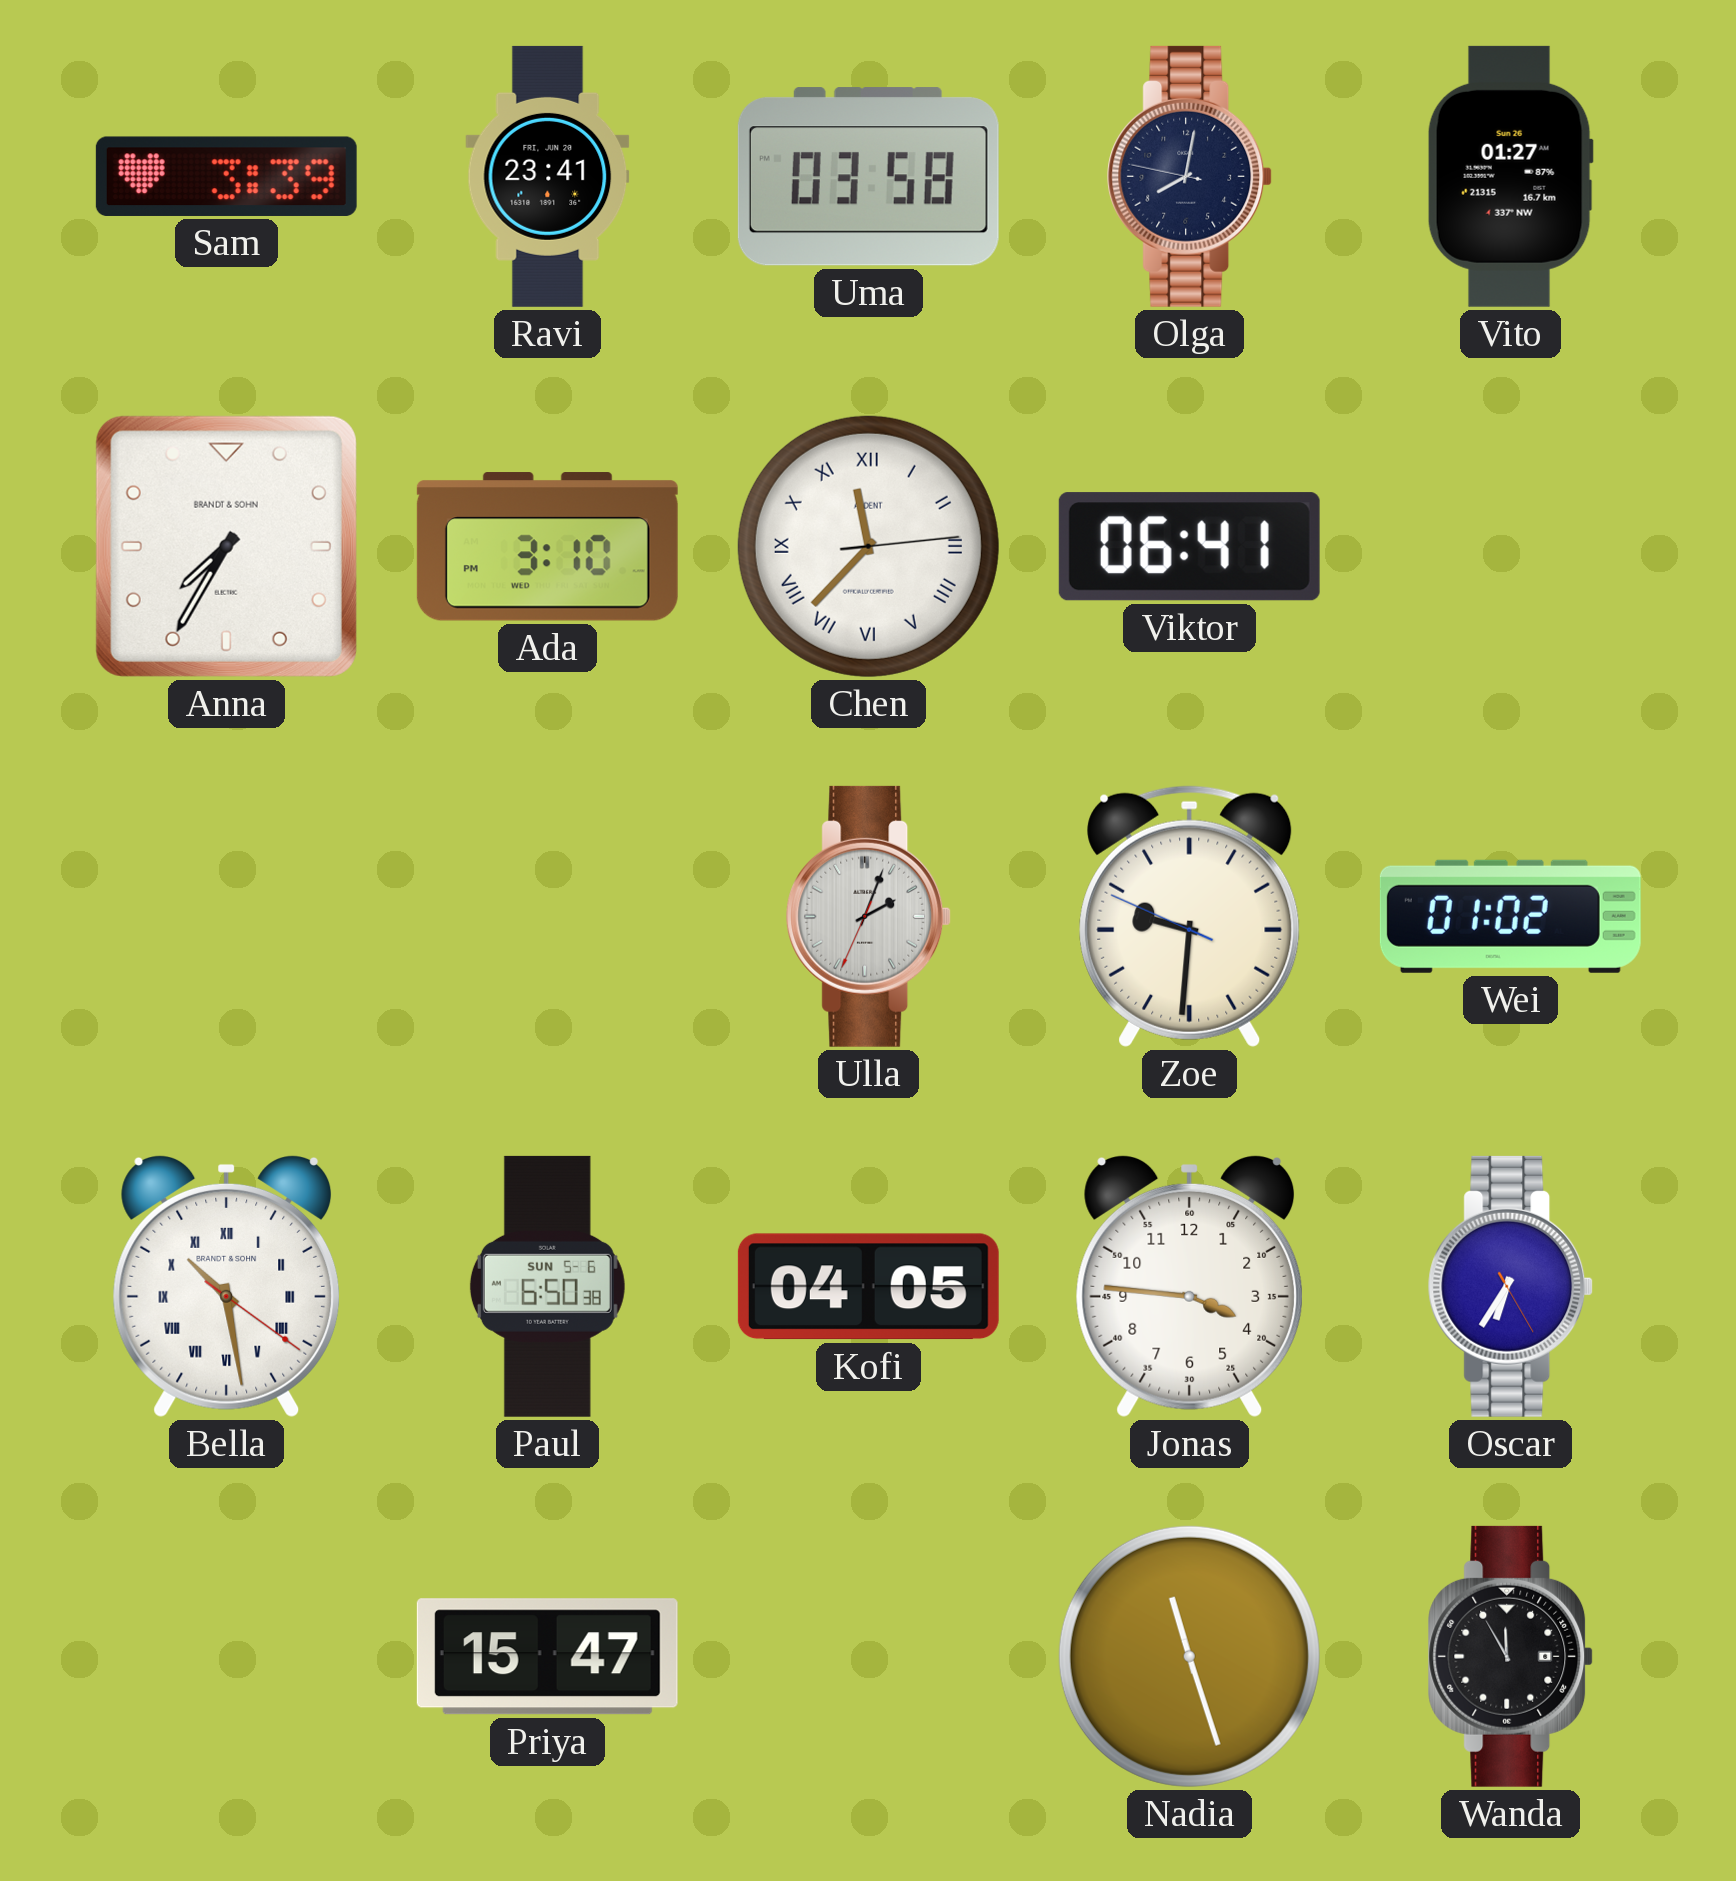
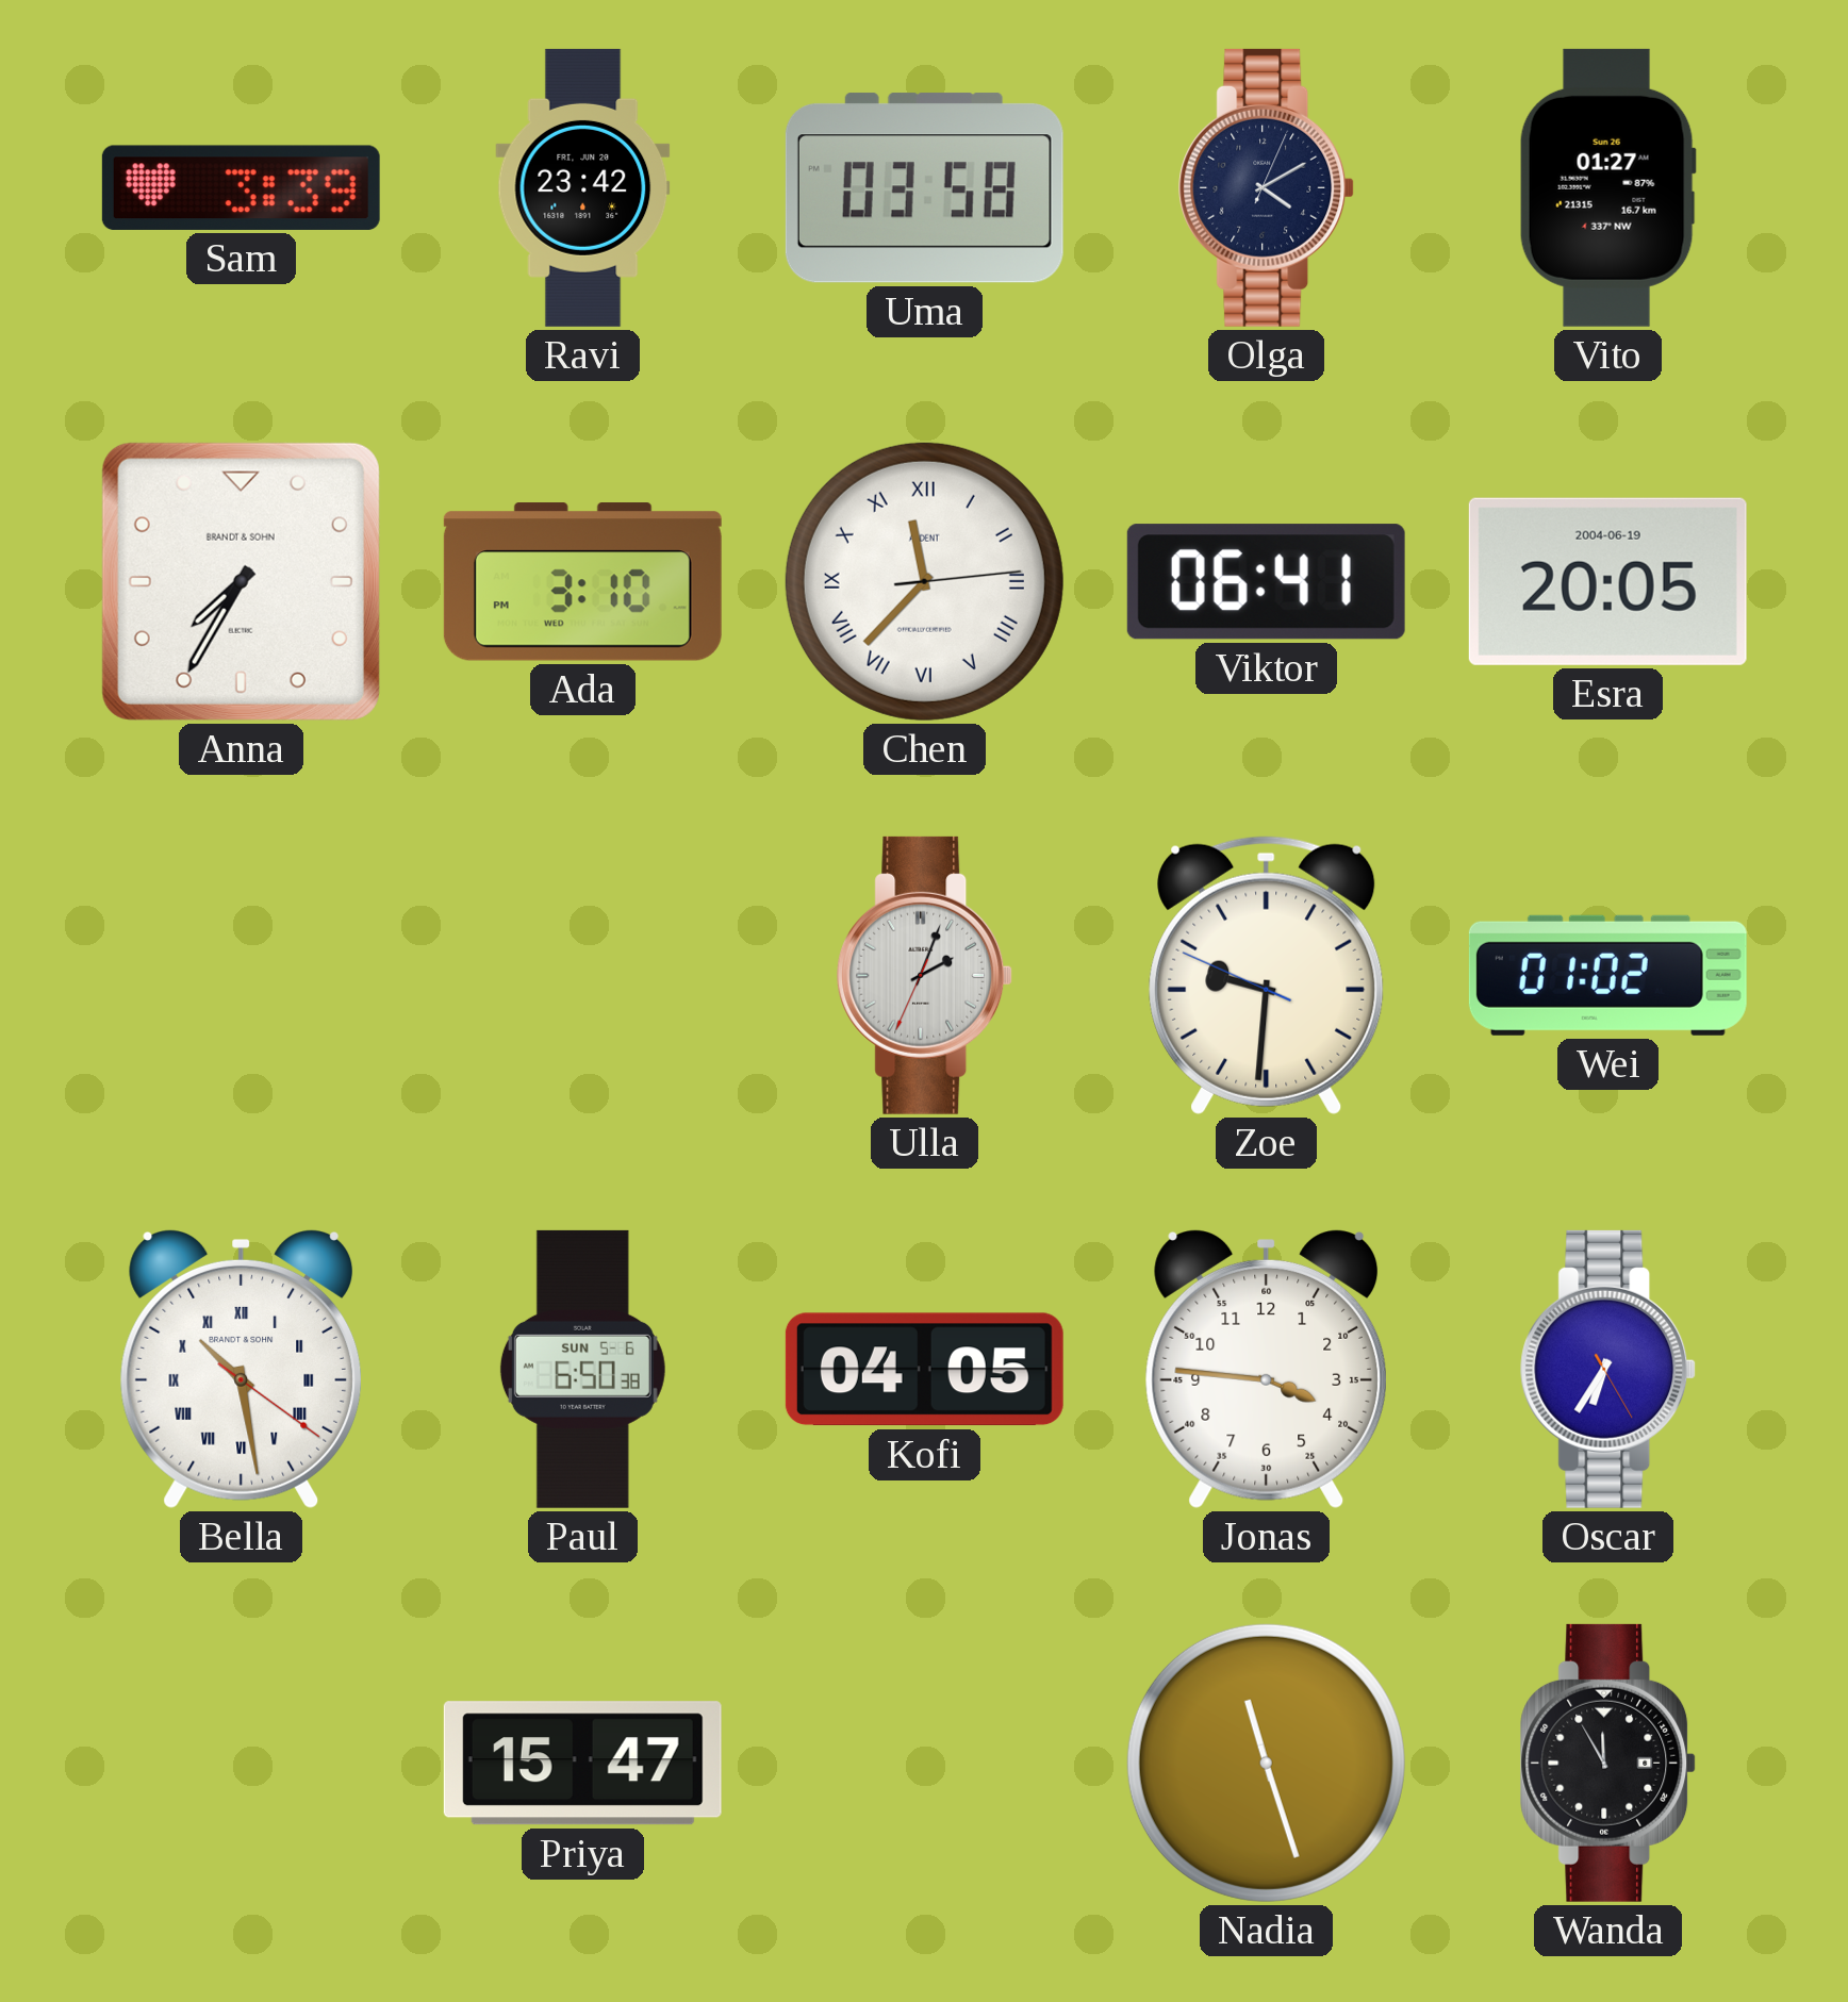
Ravi: 23:41 -> 23:42 (583, 187)
Olga: 8:01 -> 4:10 (1267, 187)
Esra: none -> 20:05 (1607, 581)
